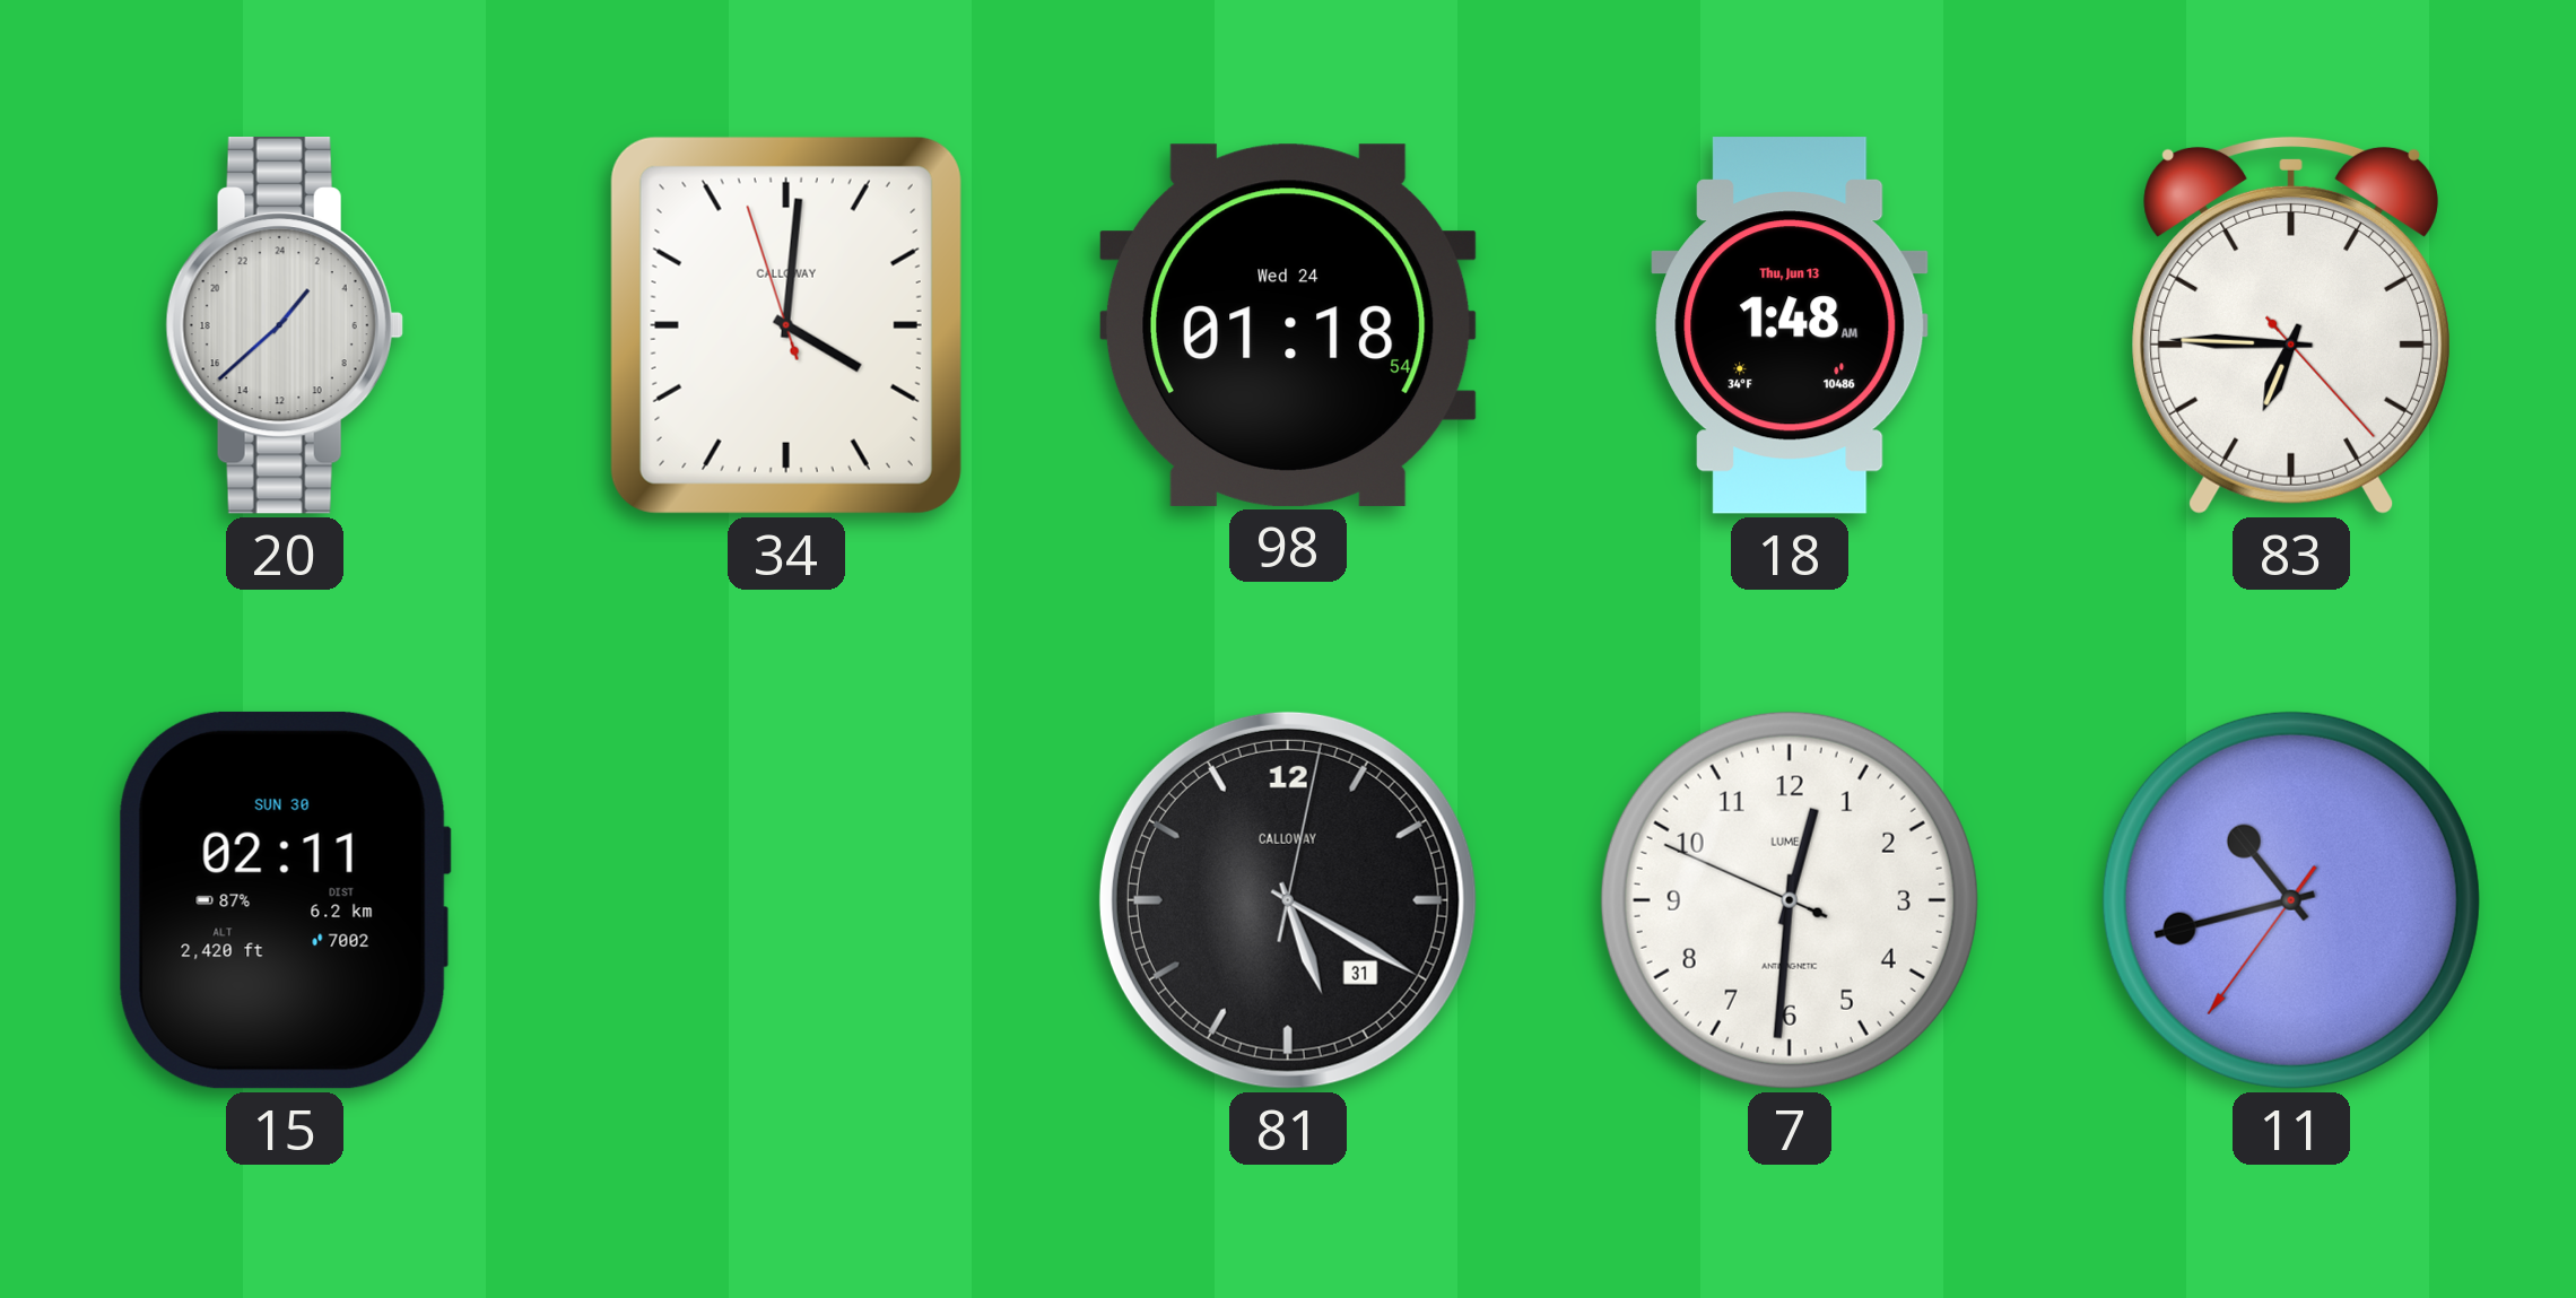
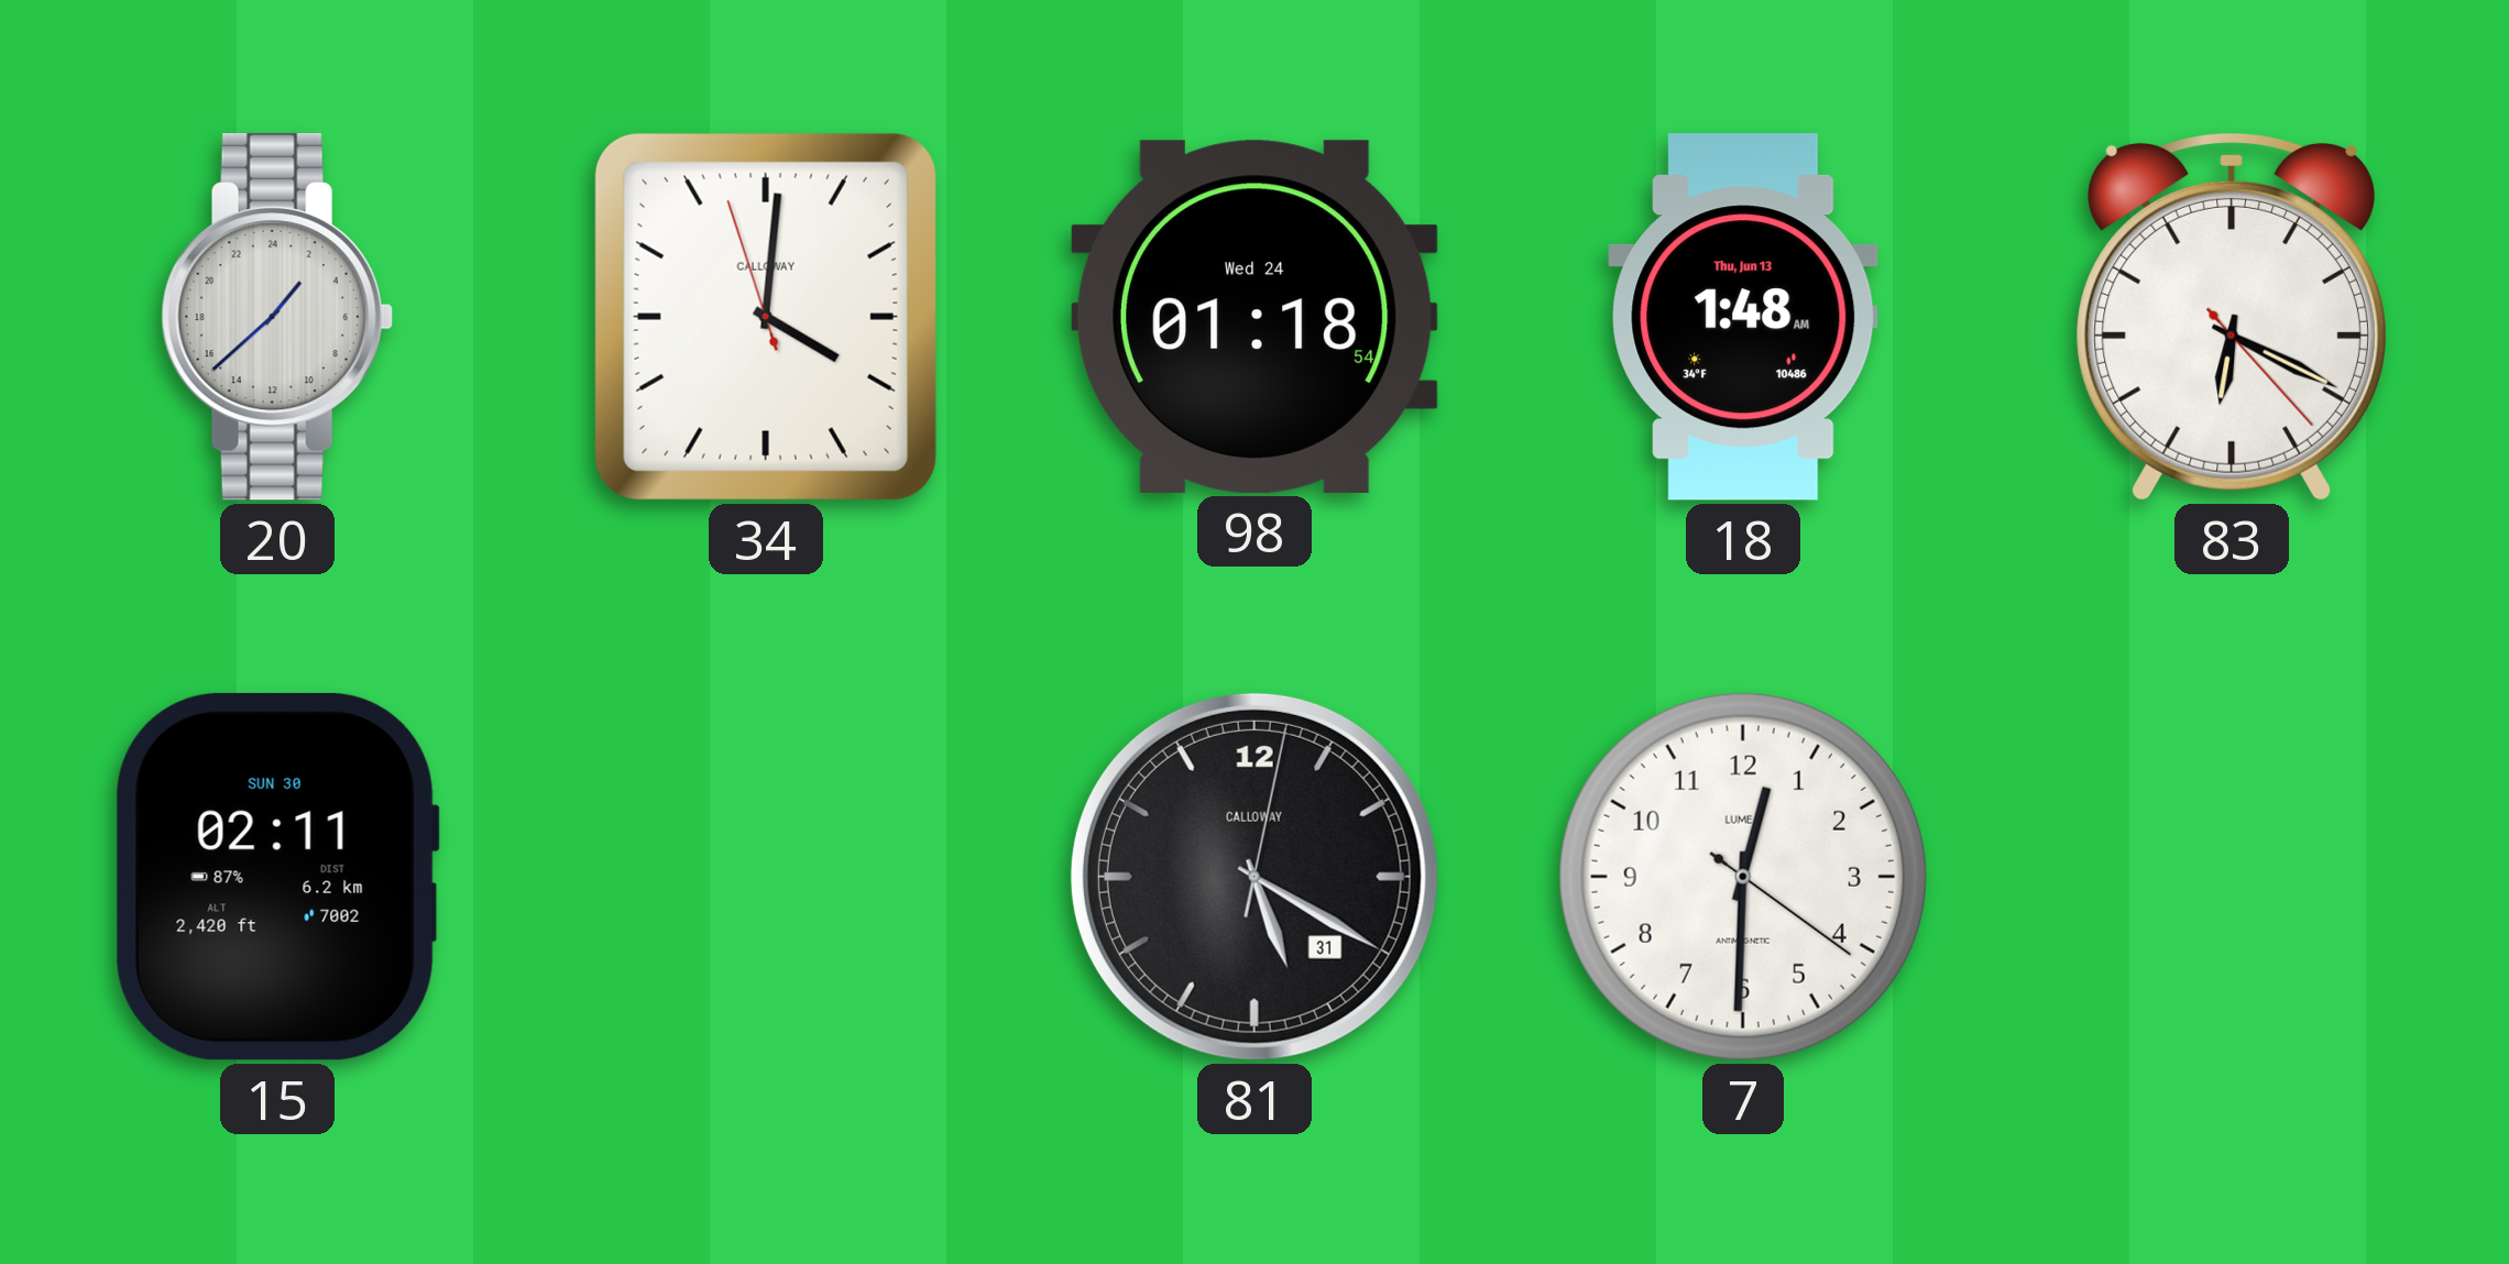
83: 6:45 -> 6:19 (2232, 316)
7: 12:30:49 -> 12:30:21 (1743, 877)
11: 10:42 -> none (2291, 900)
